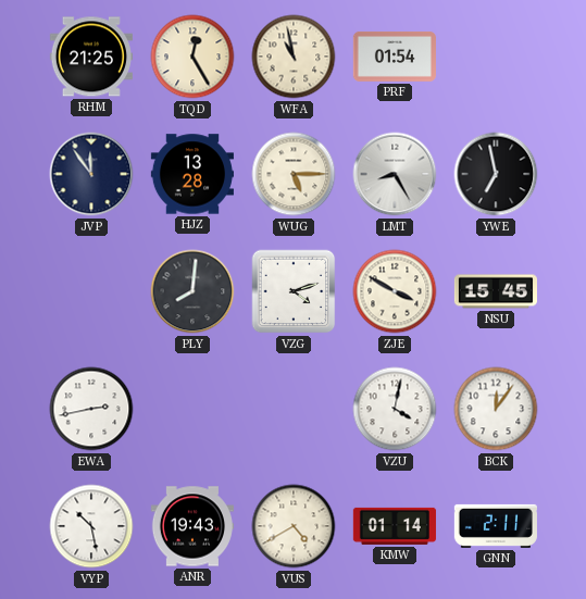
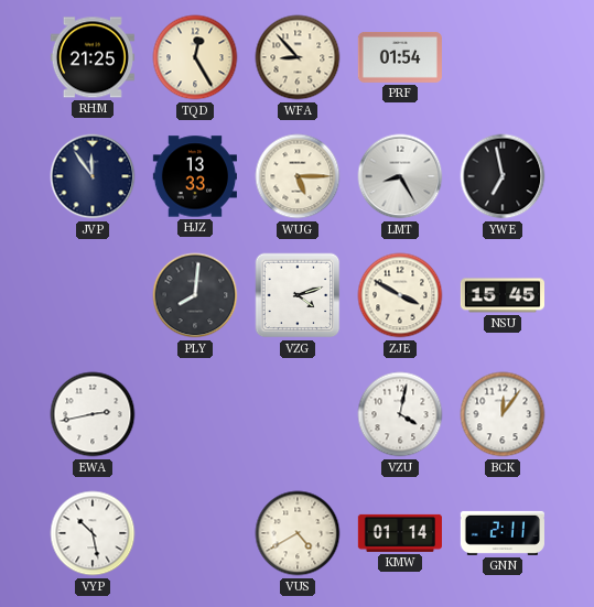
WFA: 10:58 -> 8:53 (298, 57)
HJZ: 13:28 -> 13:33 (195, 176)
ANR: 19:43 -> none (192, 526)
